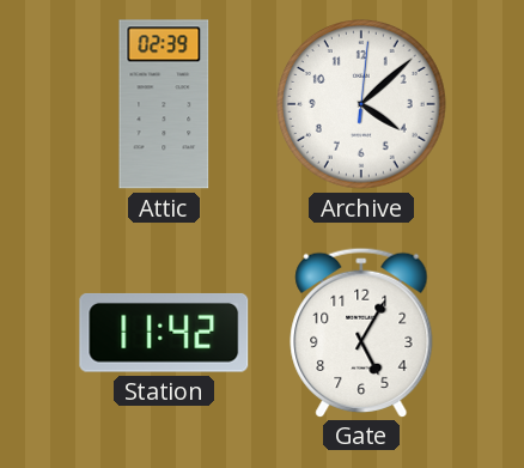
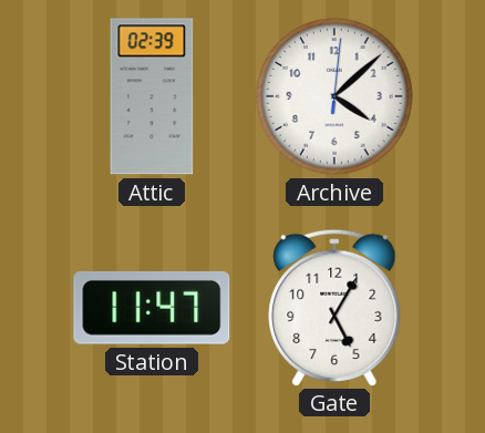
Station: 11:42 -> 11:47 (152, 308)
